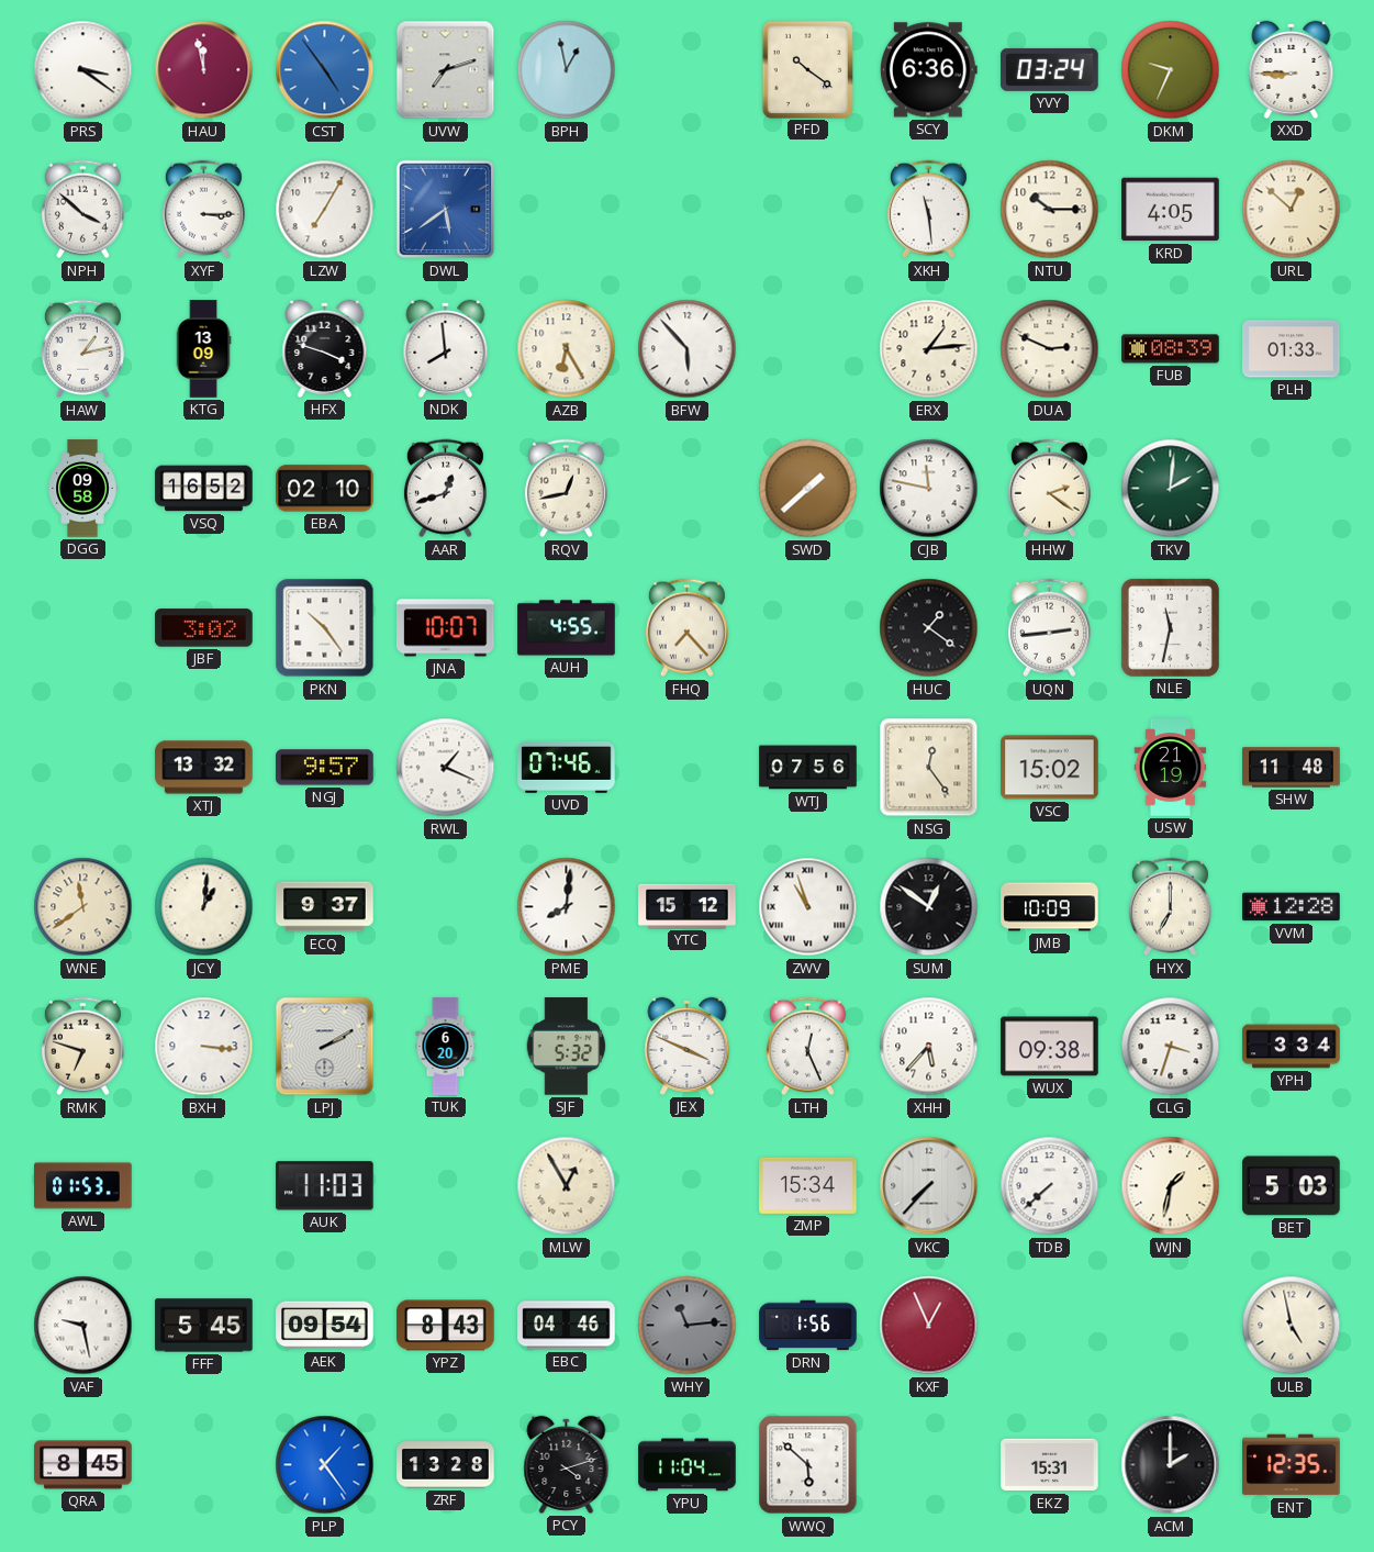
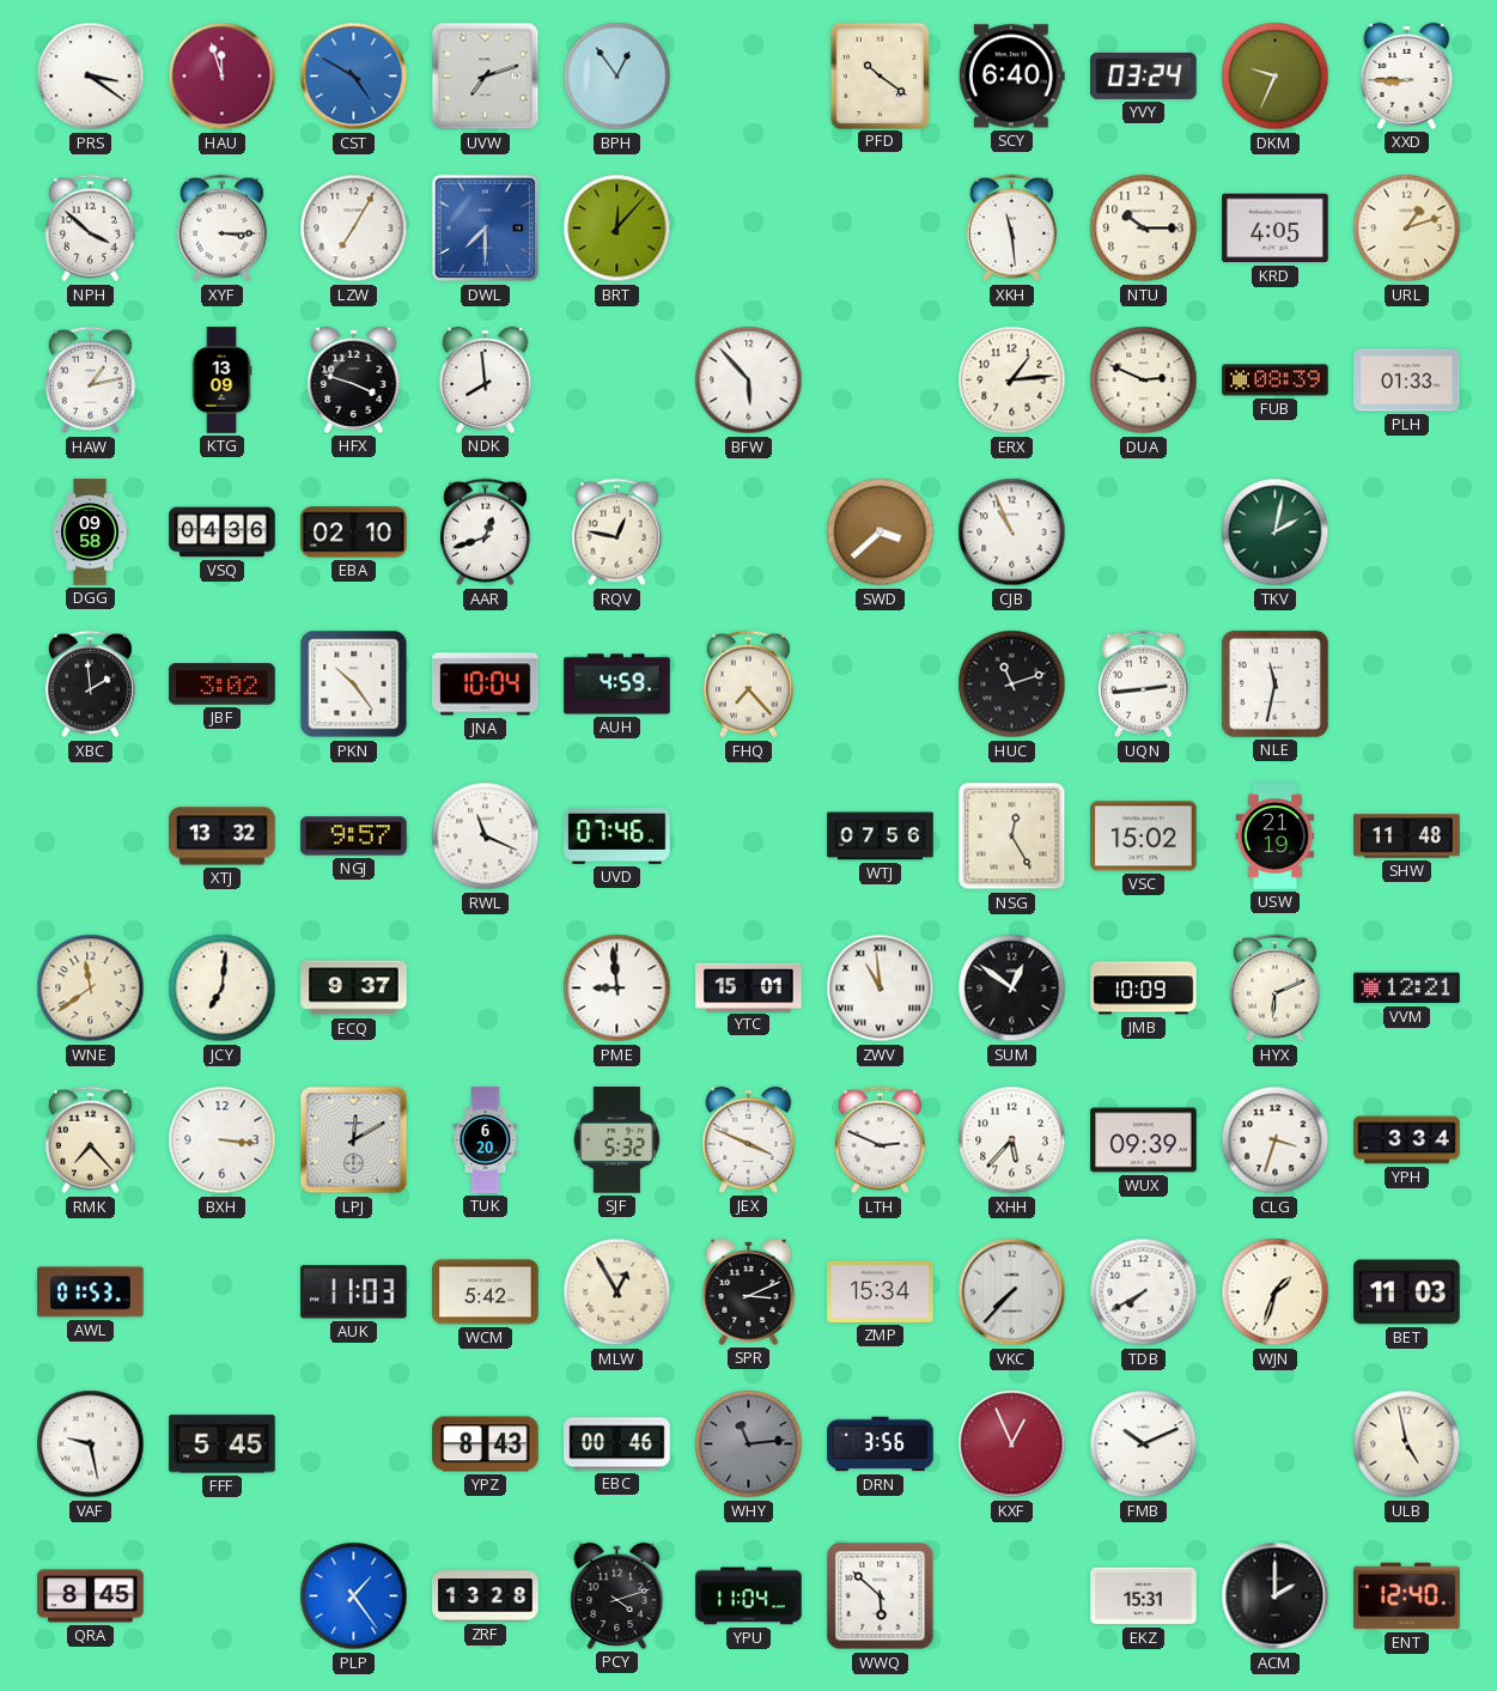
HAU: 11:58 -> 11:57 (223, 77)
CST: 4:54 -> 4:50 (354, 77)
BPH: 12:58 -> 12:54 (617, 77)
SCY: 6:36 -> 6:40 (1011, 77)
DWL: 5:39 -> 7:30 (486, 229)
BRT: none -> 12:07 (617, 229)
URL: 12:52 -> 1:12 (1407, 229)
AZB: 6:25 -> none (567, 349)
VSQ: 16:52 -> 04:36 (223, 533)
RQV: 12:43 -> 12:47 (616, 533)
SWD: 1:38 -> 3:38 (881, 533)
CJB: 11:47 -> 10:56 (1012, 533)
HHW: 2:21 -> none (1049, 489)
TKV: 2:01 -> 2:02 (1276, 533)
XBC: none -> 1:59 (90, 685)
JNA: 10:07 -> 10:04 (486, 685)
AUH: 4:55 -> 4:59 (617, 685)
HUC: 1:21 -> 11:12 (1012, 685)
RWL: 1:19 -> 11:19 (486, 837)
NSG: 12:24 -> 12:25 (1012, 837)
JCY: 1:01 -> 7:01 (223, 989)
PME: 8:01 -> 8:59 (617, 989)
YTC: 15:12 -> 15:01 (749, 987)
ZWV: 10:57 -> 10:59 (881, 989)
HYX: 7:00 -> 6:11 (1274, 989)
VVM: 12:28 -> 12:21 (1407, 989)
RMK: 6:48 -> 7:23 (90, 1140)
LPJ: 2:10 -> 12:10 (354, 1140)
LTH: 12:26 -> 2:49 (880, 1140)
WUX: 09:38 -> 09:39 (1144, 1140)
WCM: none -> 5:42 (486, 1292)
SPR: none -> 3:11 (749, 1291)
TDB: 7:38 -> 7:40 (1144, 1292)
WJN: 1:32 -> 1:33 (1276, 1292)
BET: 5:03 -> 11:03 (1407, 1292)
AEK: 09:54 -> none (325, 1326)
EBC: 04:46 -> 00:46 (617, 1444)
DRN: 1:56 -> 3:56 (881, 1444)
FMB: none -> 10:11 (1144, 1444)
ENT: 12:35 -> 12:40 (1407, 1596)
